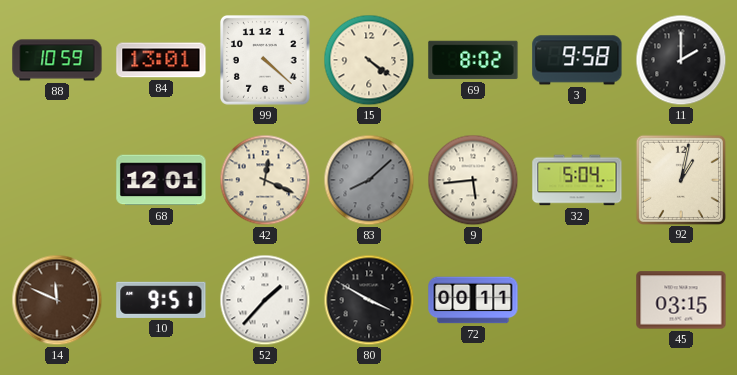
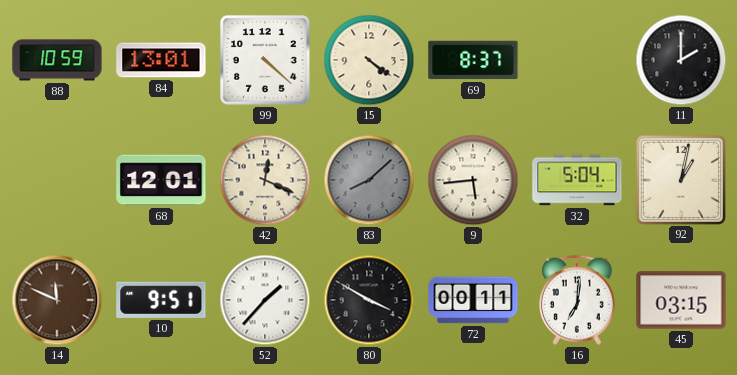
69: 8:02 -> 8:37 (473, 60)
3: 9:58 -> none (577, 60)
16: none -> 7:01 (577, 300)
